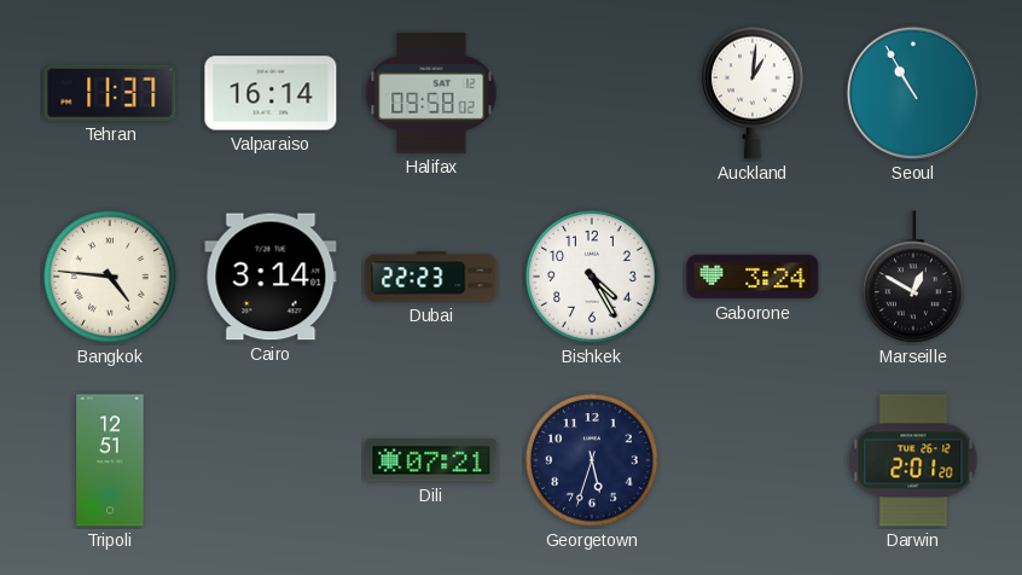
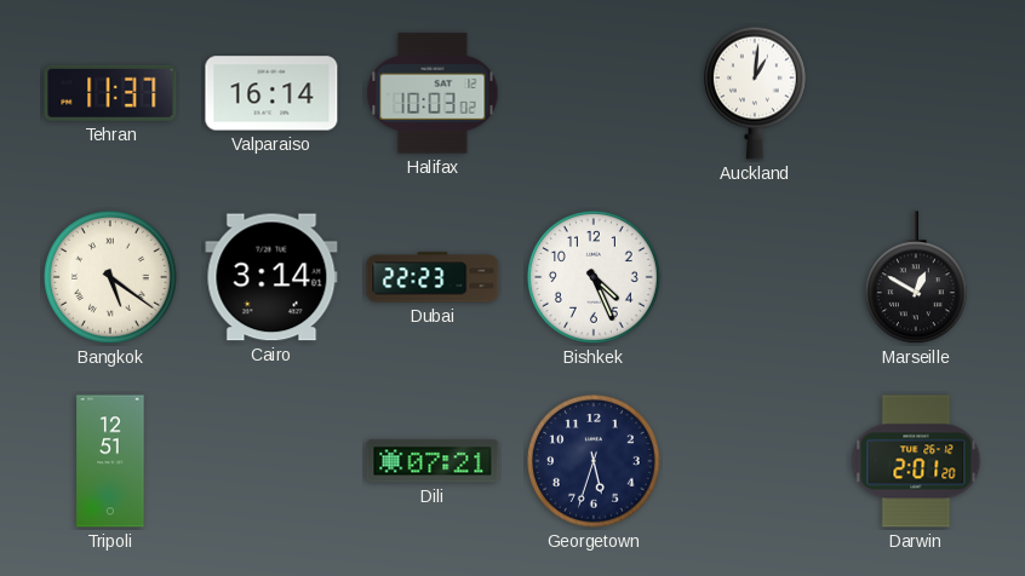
Halifax: 09:58 -> 10:03 (433, 93)
Seoul: 10:55 -> none (913, 93)
Bangkok: 4:46 -> 5:21 (111, 278)
Bishkek: 4:25 -> 4:26 (595, 278)
Gaborone: 3:24 -> none (753, 277)
